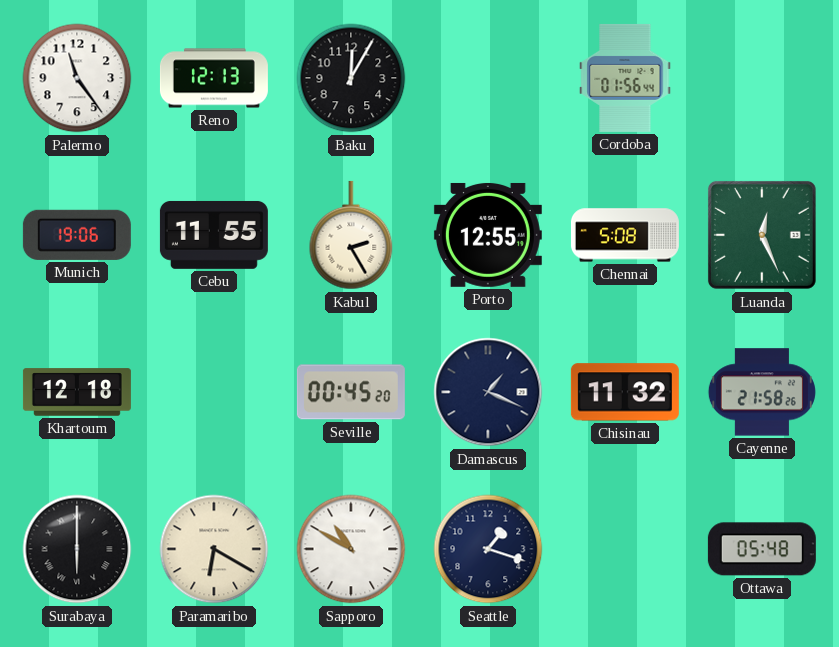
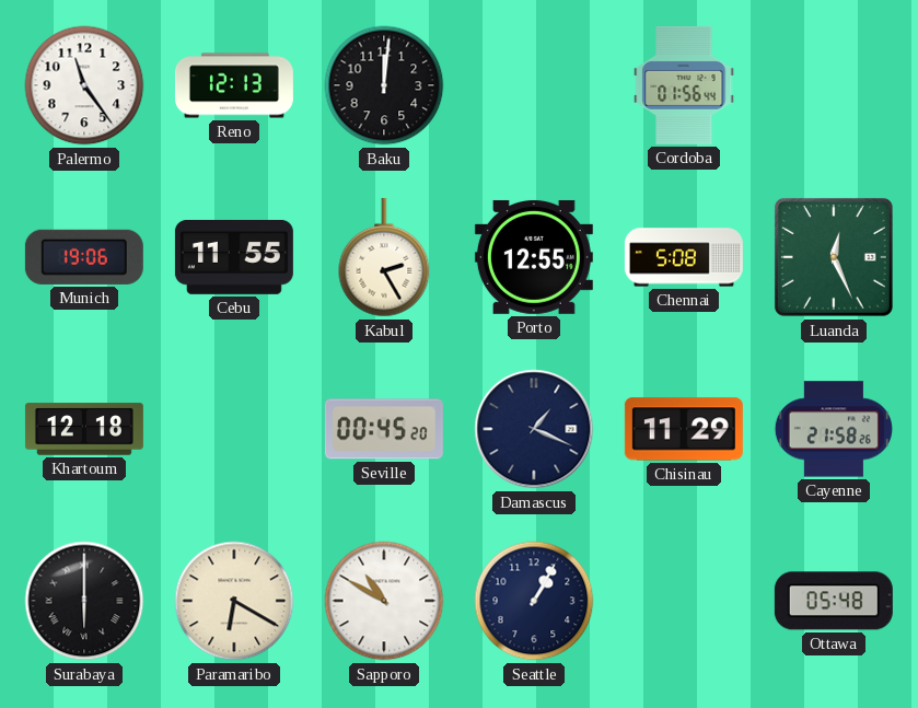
Baku: 12:05 -> 12:01 (384, 85)
Chisinau: 11:32 -> 11:29 (684, 429)
Seattle: 1:18 -> 1:05 (534, 601)
